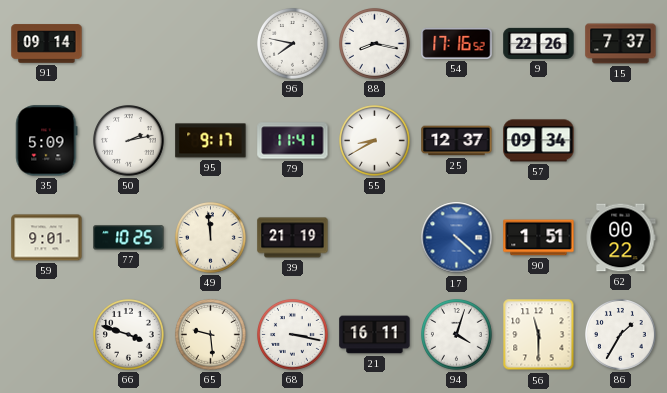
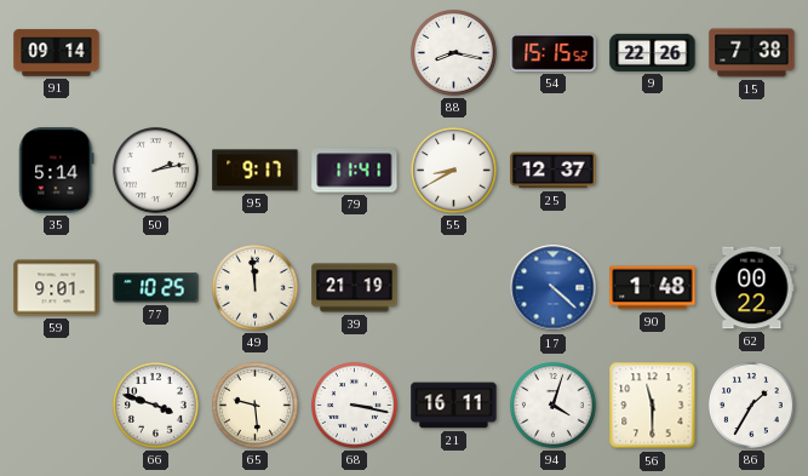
96: 7:47 -> none (293, 44)
54: 17:16 -> 15:15 (554, 52)
15: 7:37 -> 7:38 (752, 53)
35: 5:09 -> 5:14 (57, 171)
57: 09:34 -> none (539, 141)
90: 1:51 -> 1:48 (653, 288)
